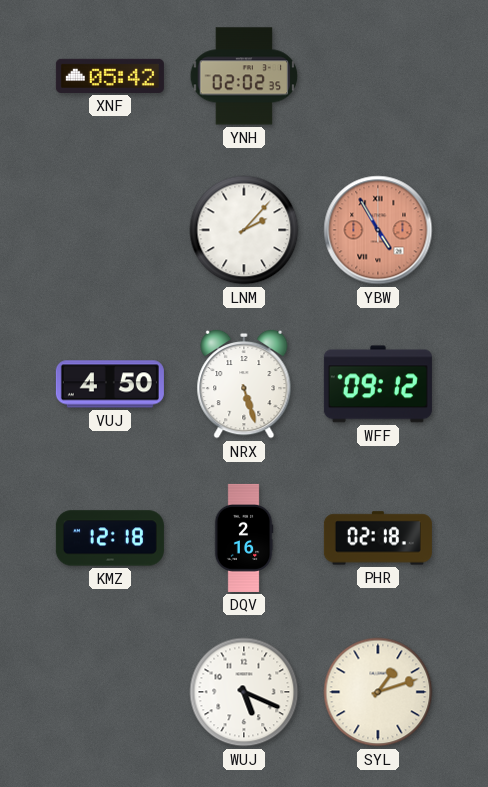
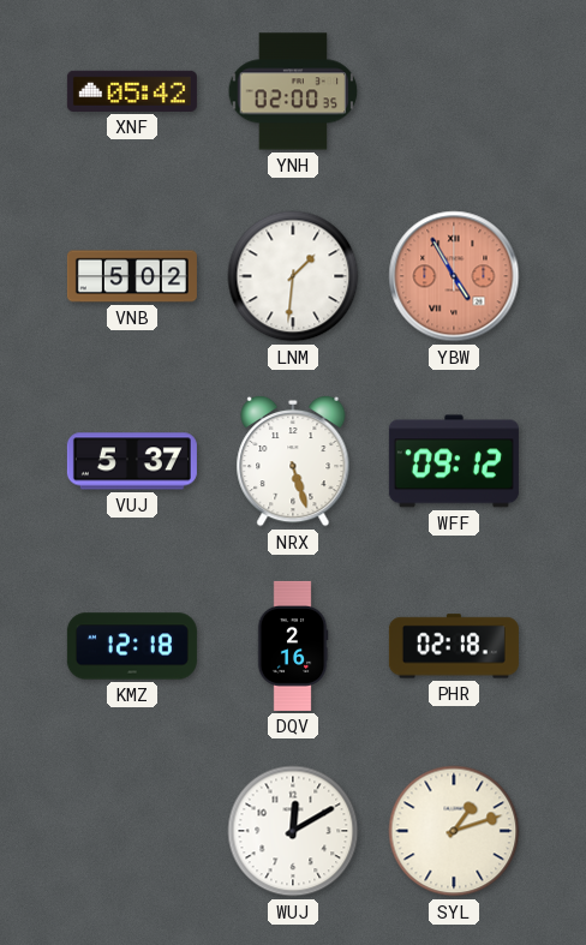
YNH: 02:02 -> 02:00 (293, 91)
VNB: none -> 5:02 (132, 276)
LNM: 2:07 -> 1:31 (293, 276)
VUJ: 4:50 -> 5:37 (132, 461)
WUJ: 5:19 -> 12:10 (293, 831)
